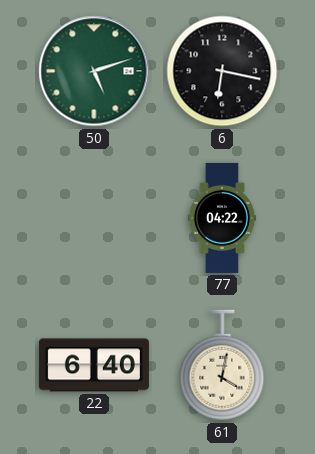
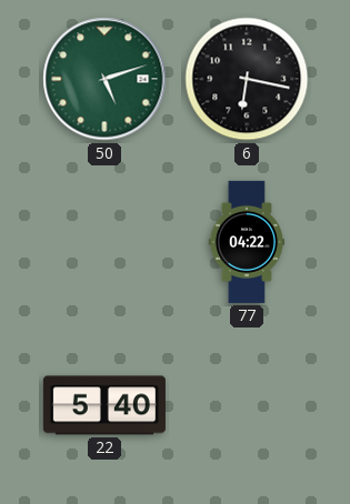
22: 6:40 -> 5:40 (104, 405)
61: 4:02 -> none (222, 365)
